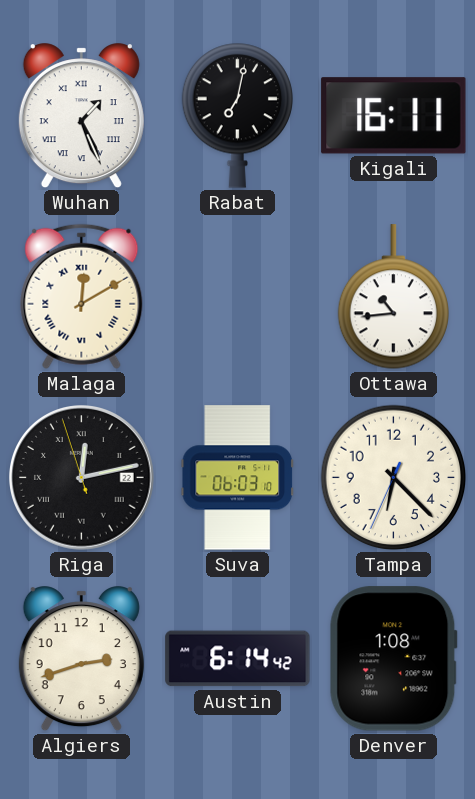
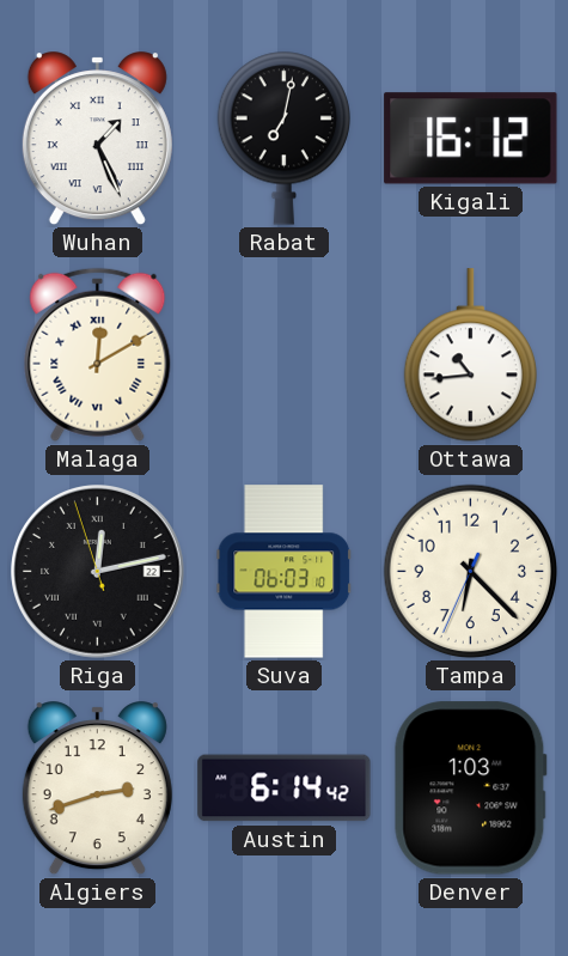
Kigali: 16:11 -> 16:12 (471, 139)
Denver: 1:08 -> 1:03 (470, 788)
